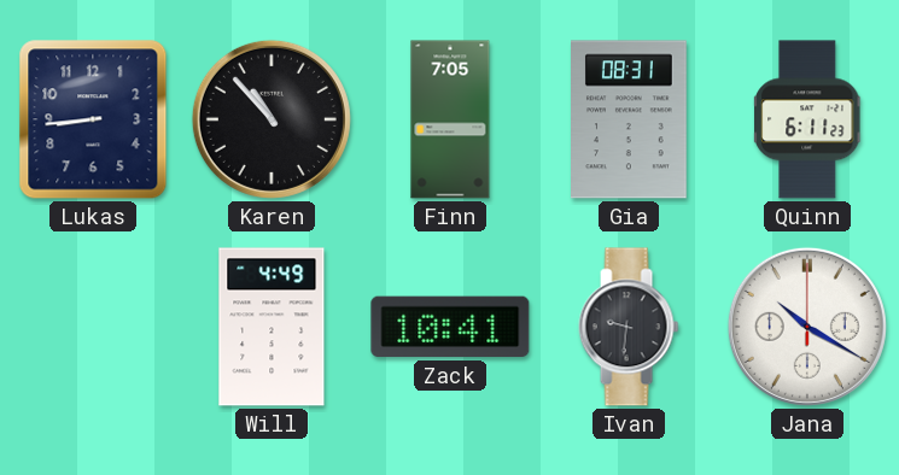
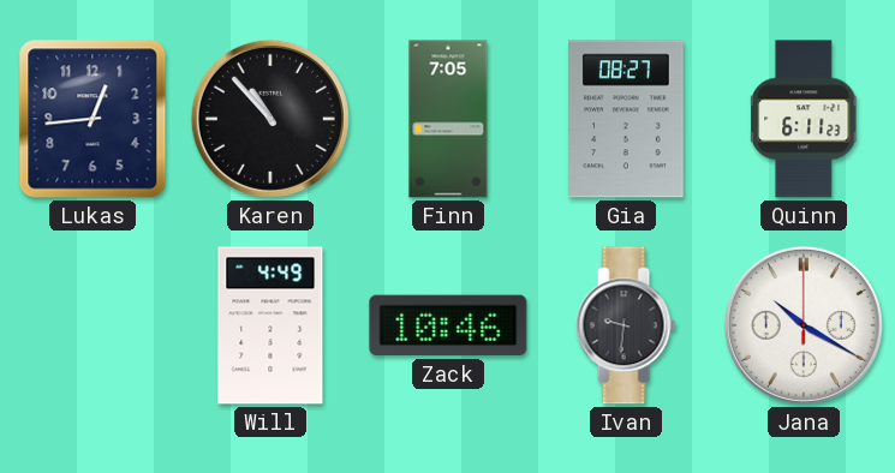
Lukas: 8:44 -> 12:44 (93, 119)
Gia: 08:31 -> 08:27 (627, 119)
Zack: 10:41 -> 10:46 (448, 325)
